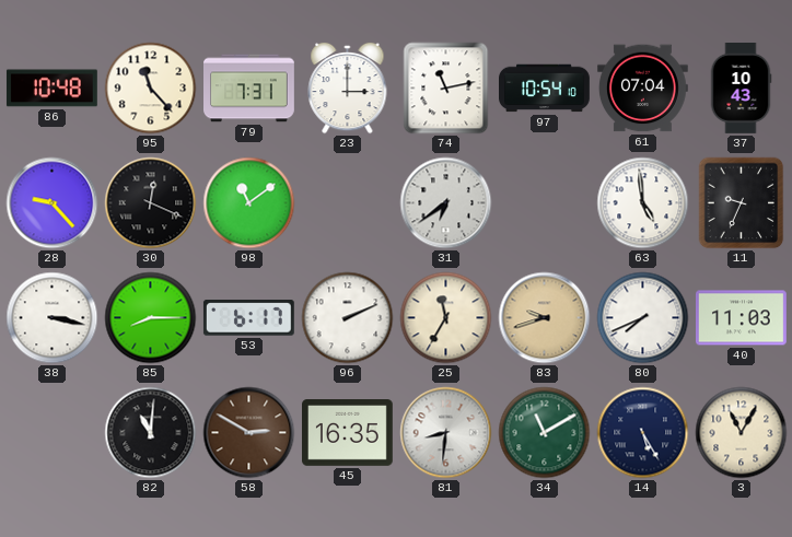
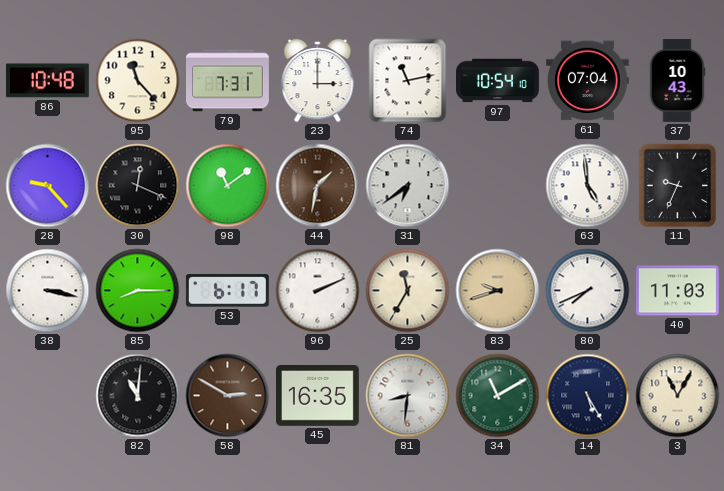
44: none -> 1:32 (318, 186)
